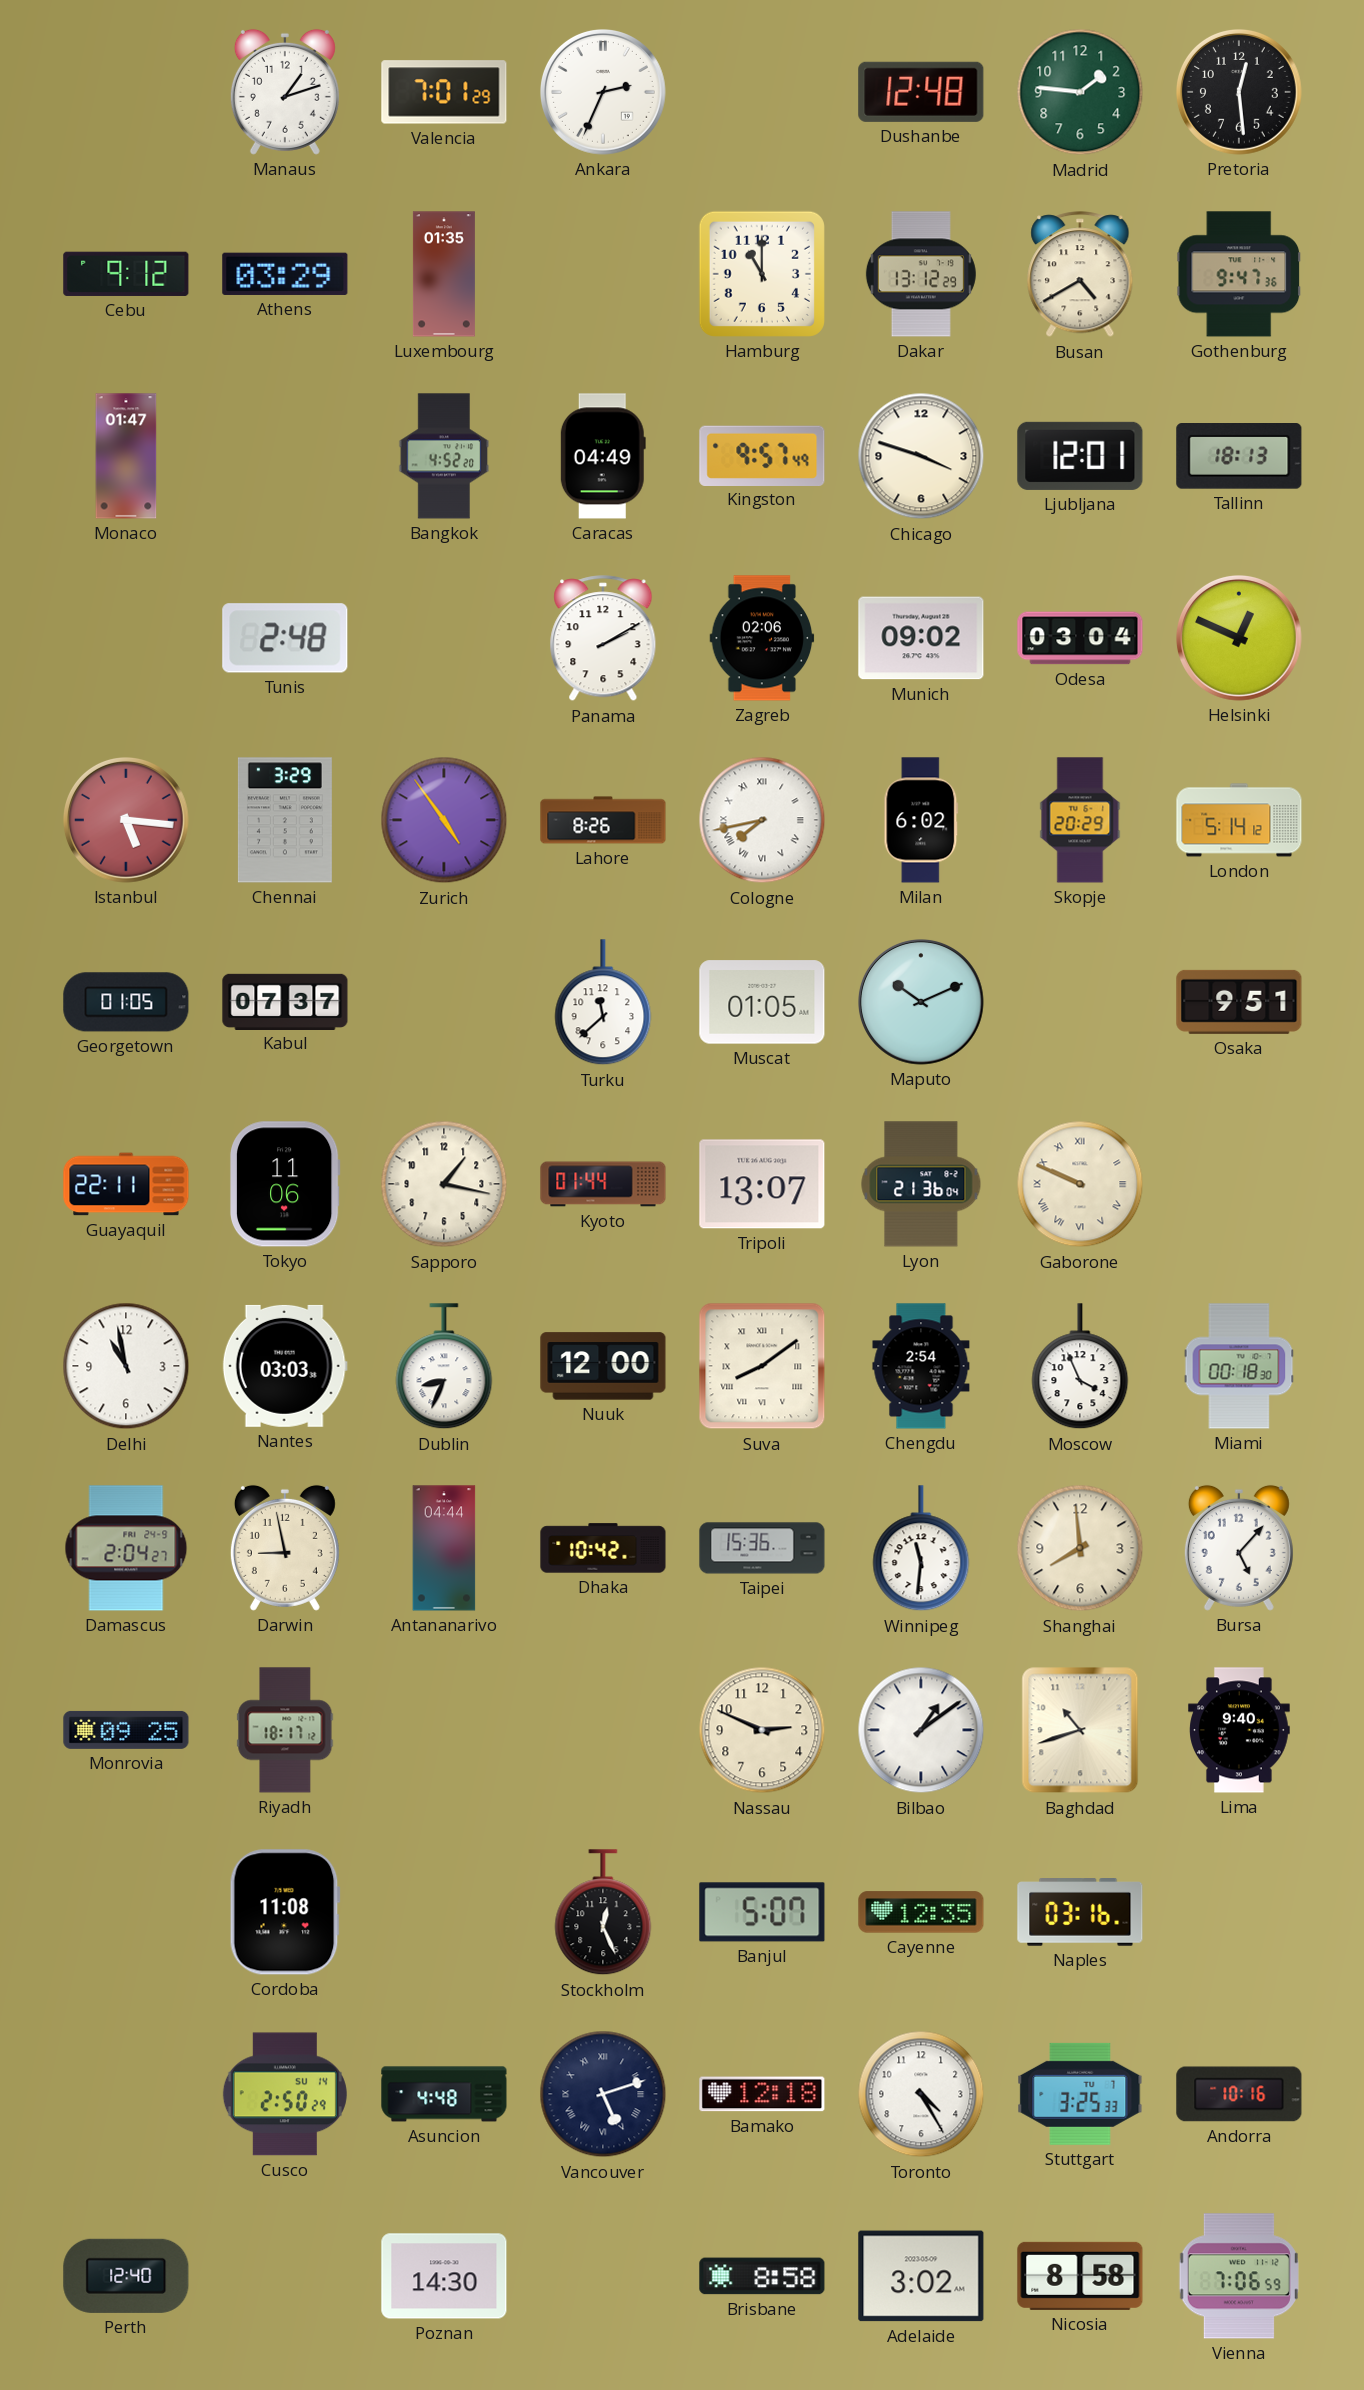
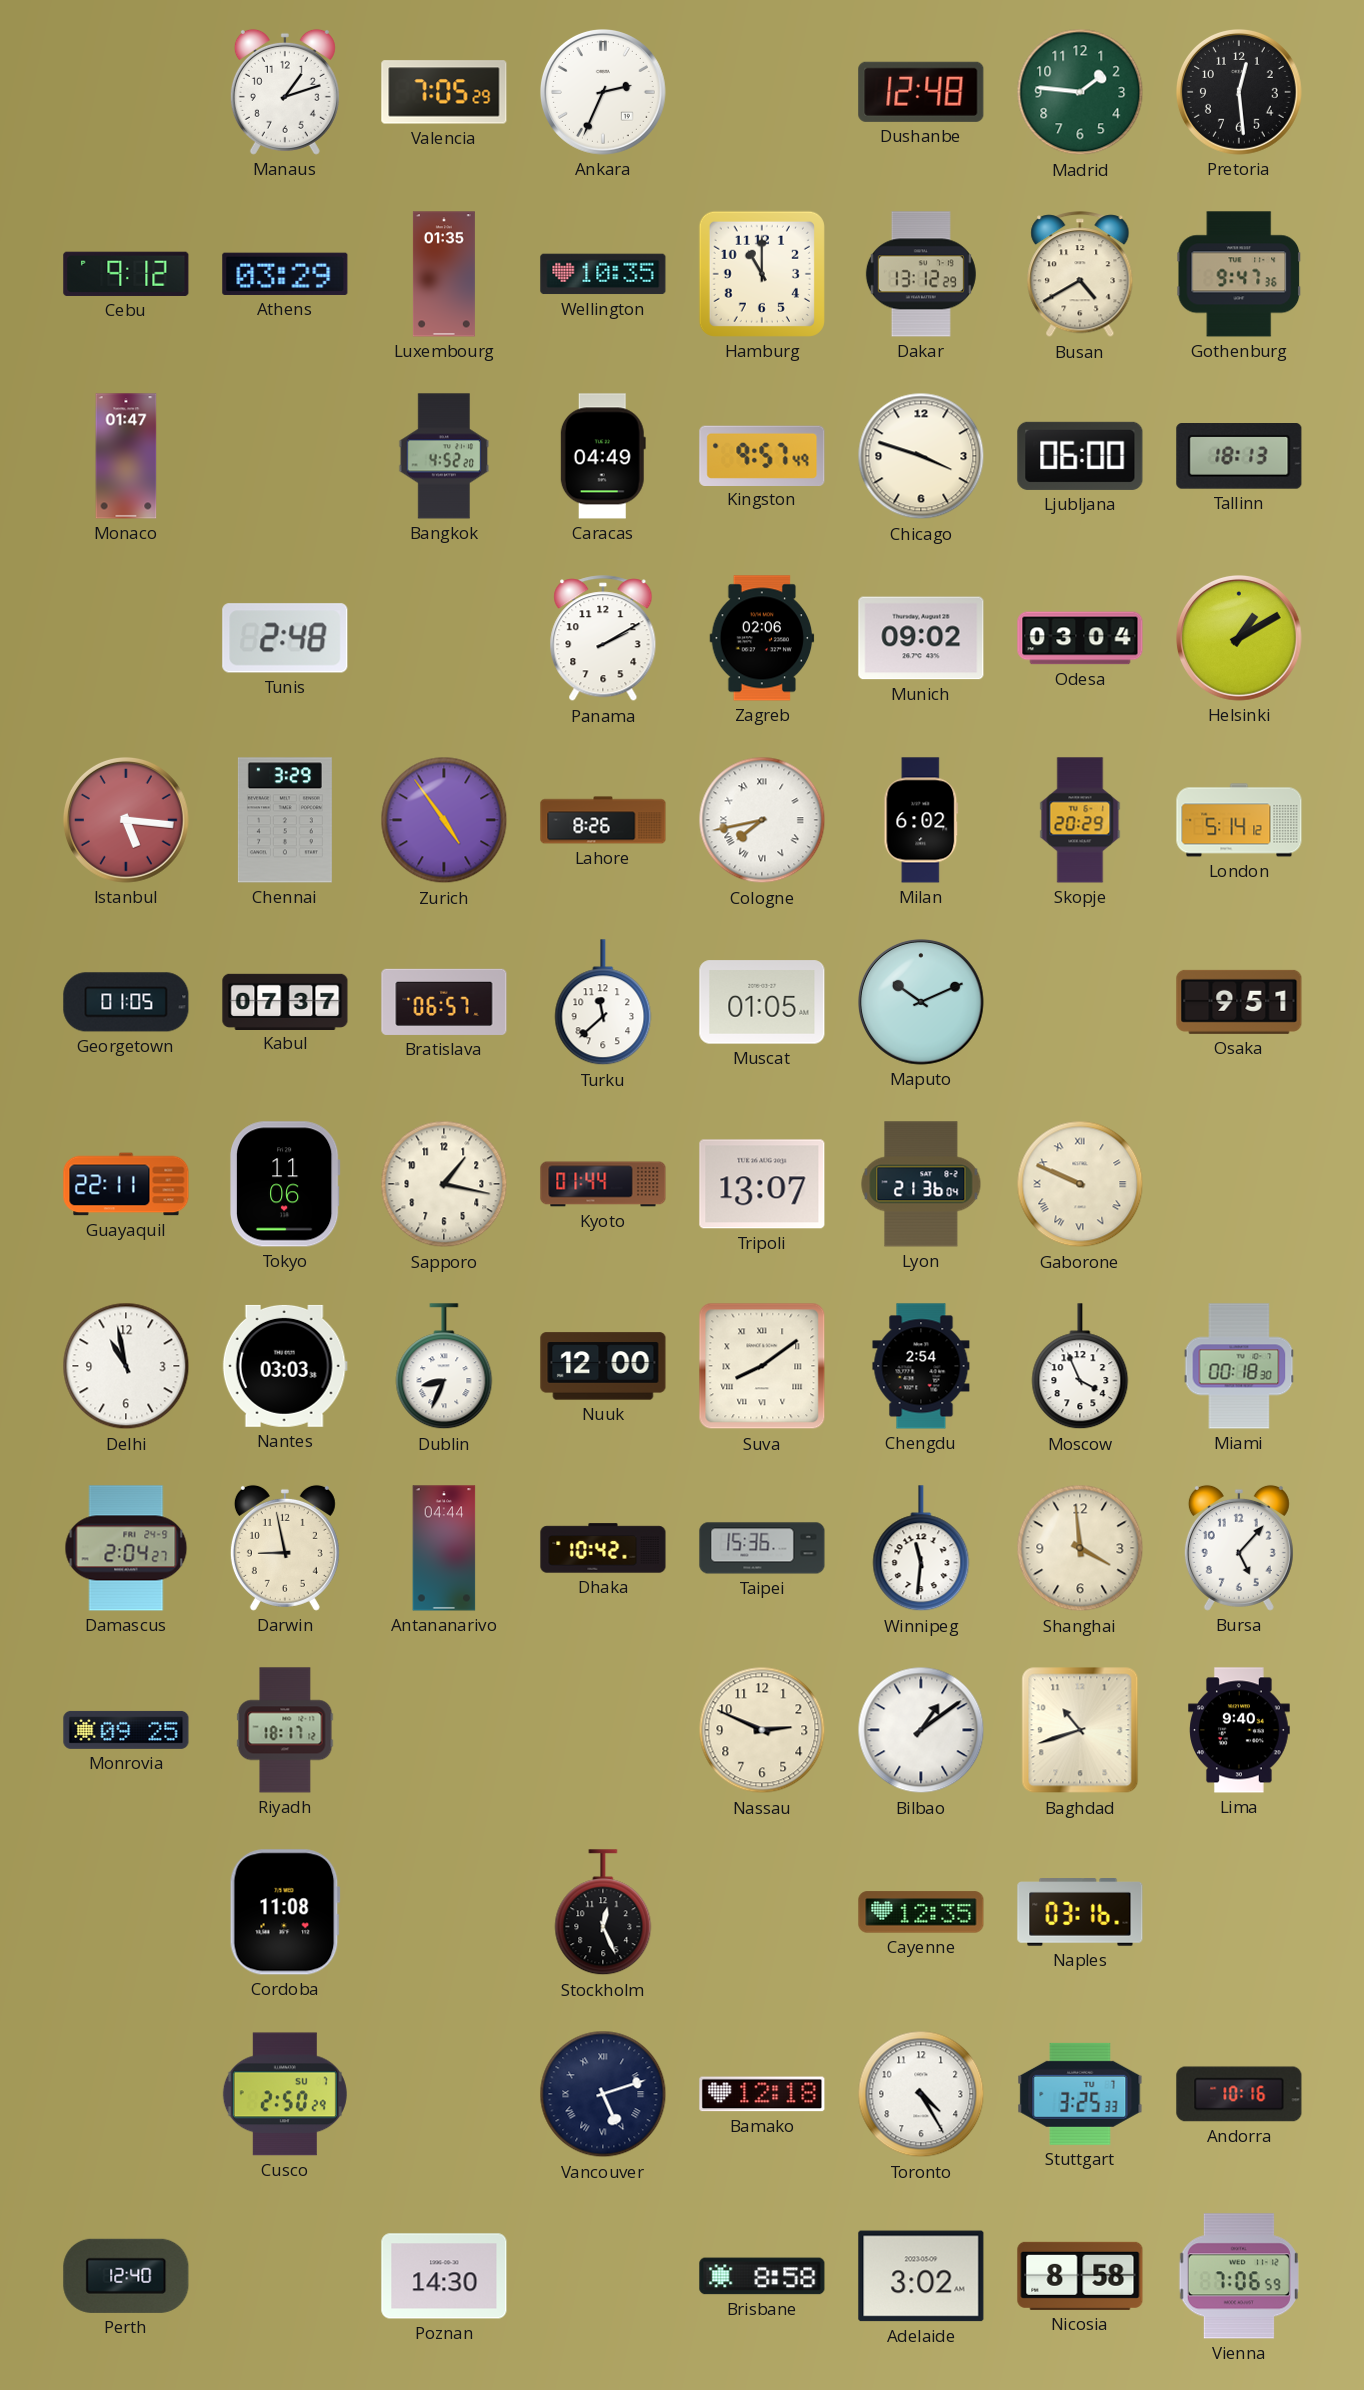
Valencia: 7:01 -> 7:05 (444, 92)
Wellington: none -> 10:35 (603, 274)
Ljubljana: 12:01 -> 06:00 (1080, 456)
Helsinki: 12:49 -> 1:10 (1240, 639)
Bratislava: none -> 06:57 (444, 1002)
Shanghai: 7:59 -> 3:59 (1080, 1548)
Banjul: 5:07 -> none (762, 1912)
Cusco date: SU 14 -> SU 7 (285, 2094)
Asuncion: 4:48 -> none (444, 2094)
